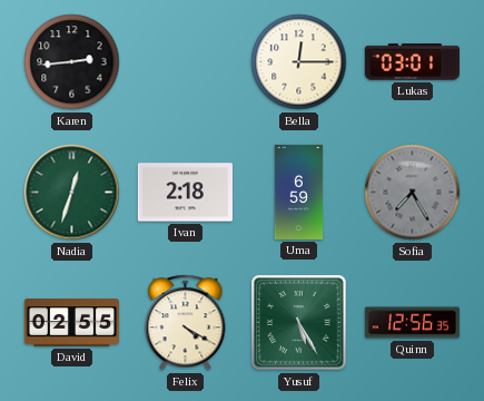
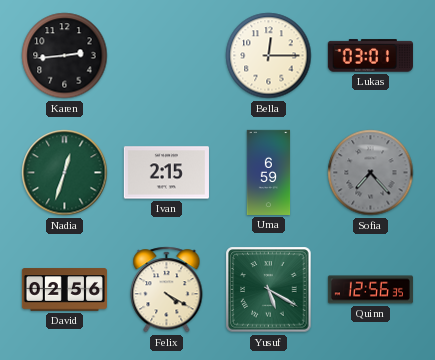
Ivan: 2:18 -> 2:15 (166, 173)
Sofia: 7:25 -> 7:23 (371, 173)
David: 02:55 -> 02:56 (64, 290)
Yusuf: 5:25 -> 5:20 (269, 290)
